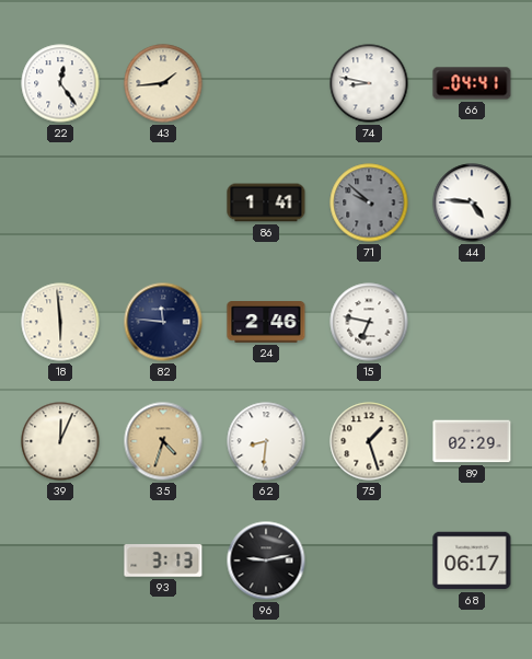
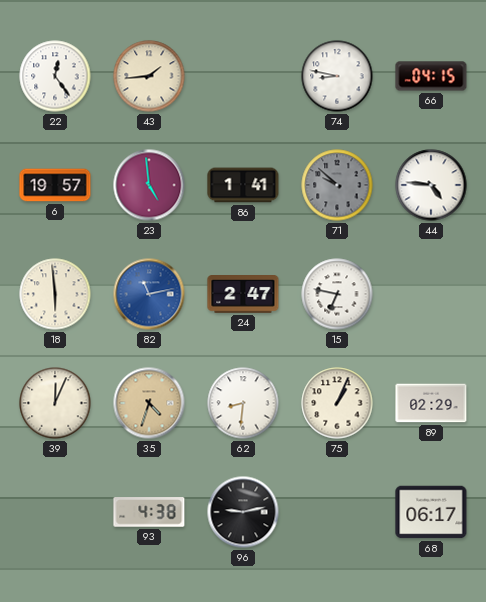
66: 04:41 -> 04:15 (431, 76)
6: none -> 19:57 (55, 185)
23: none -> 4:59 (149, 185)
82: 11:46 -> 11:13 (149, 294)
82 dial: navy -> blue (149, 294)
24: 2:46 -> 2:47 (243, 295)
75: 1:27 -> 1:04 (337, 403)
93: 3:13 -> 4:38 (149, 512)
